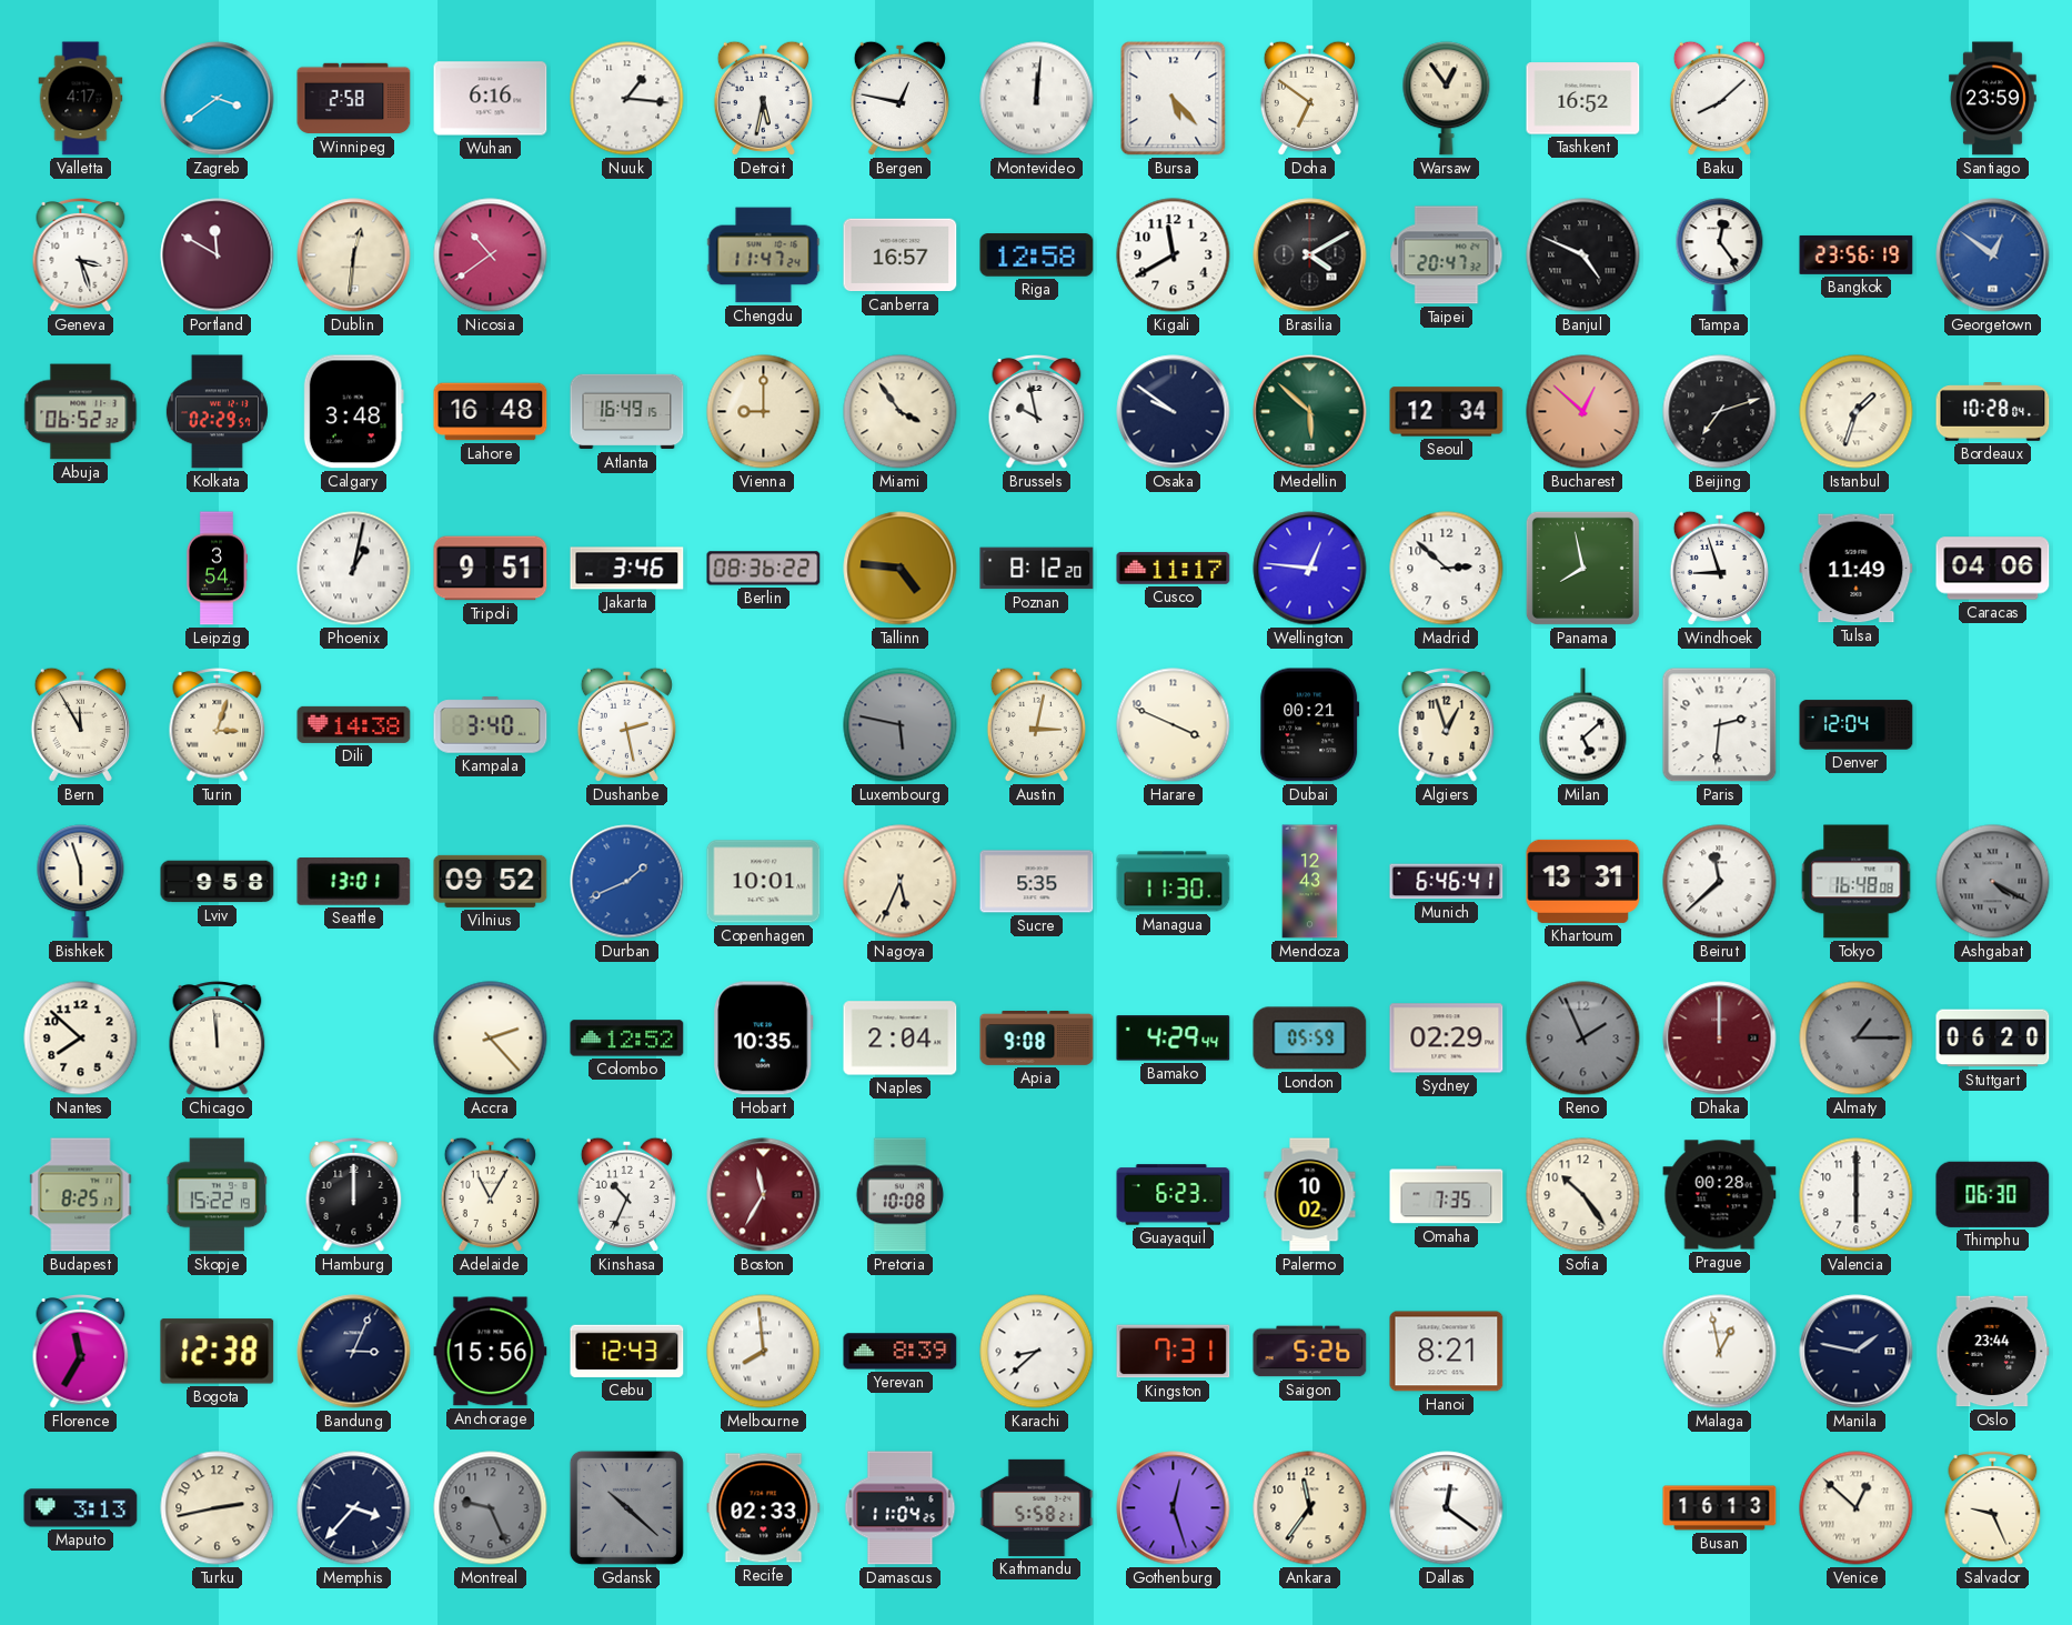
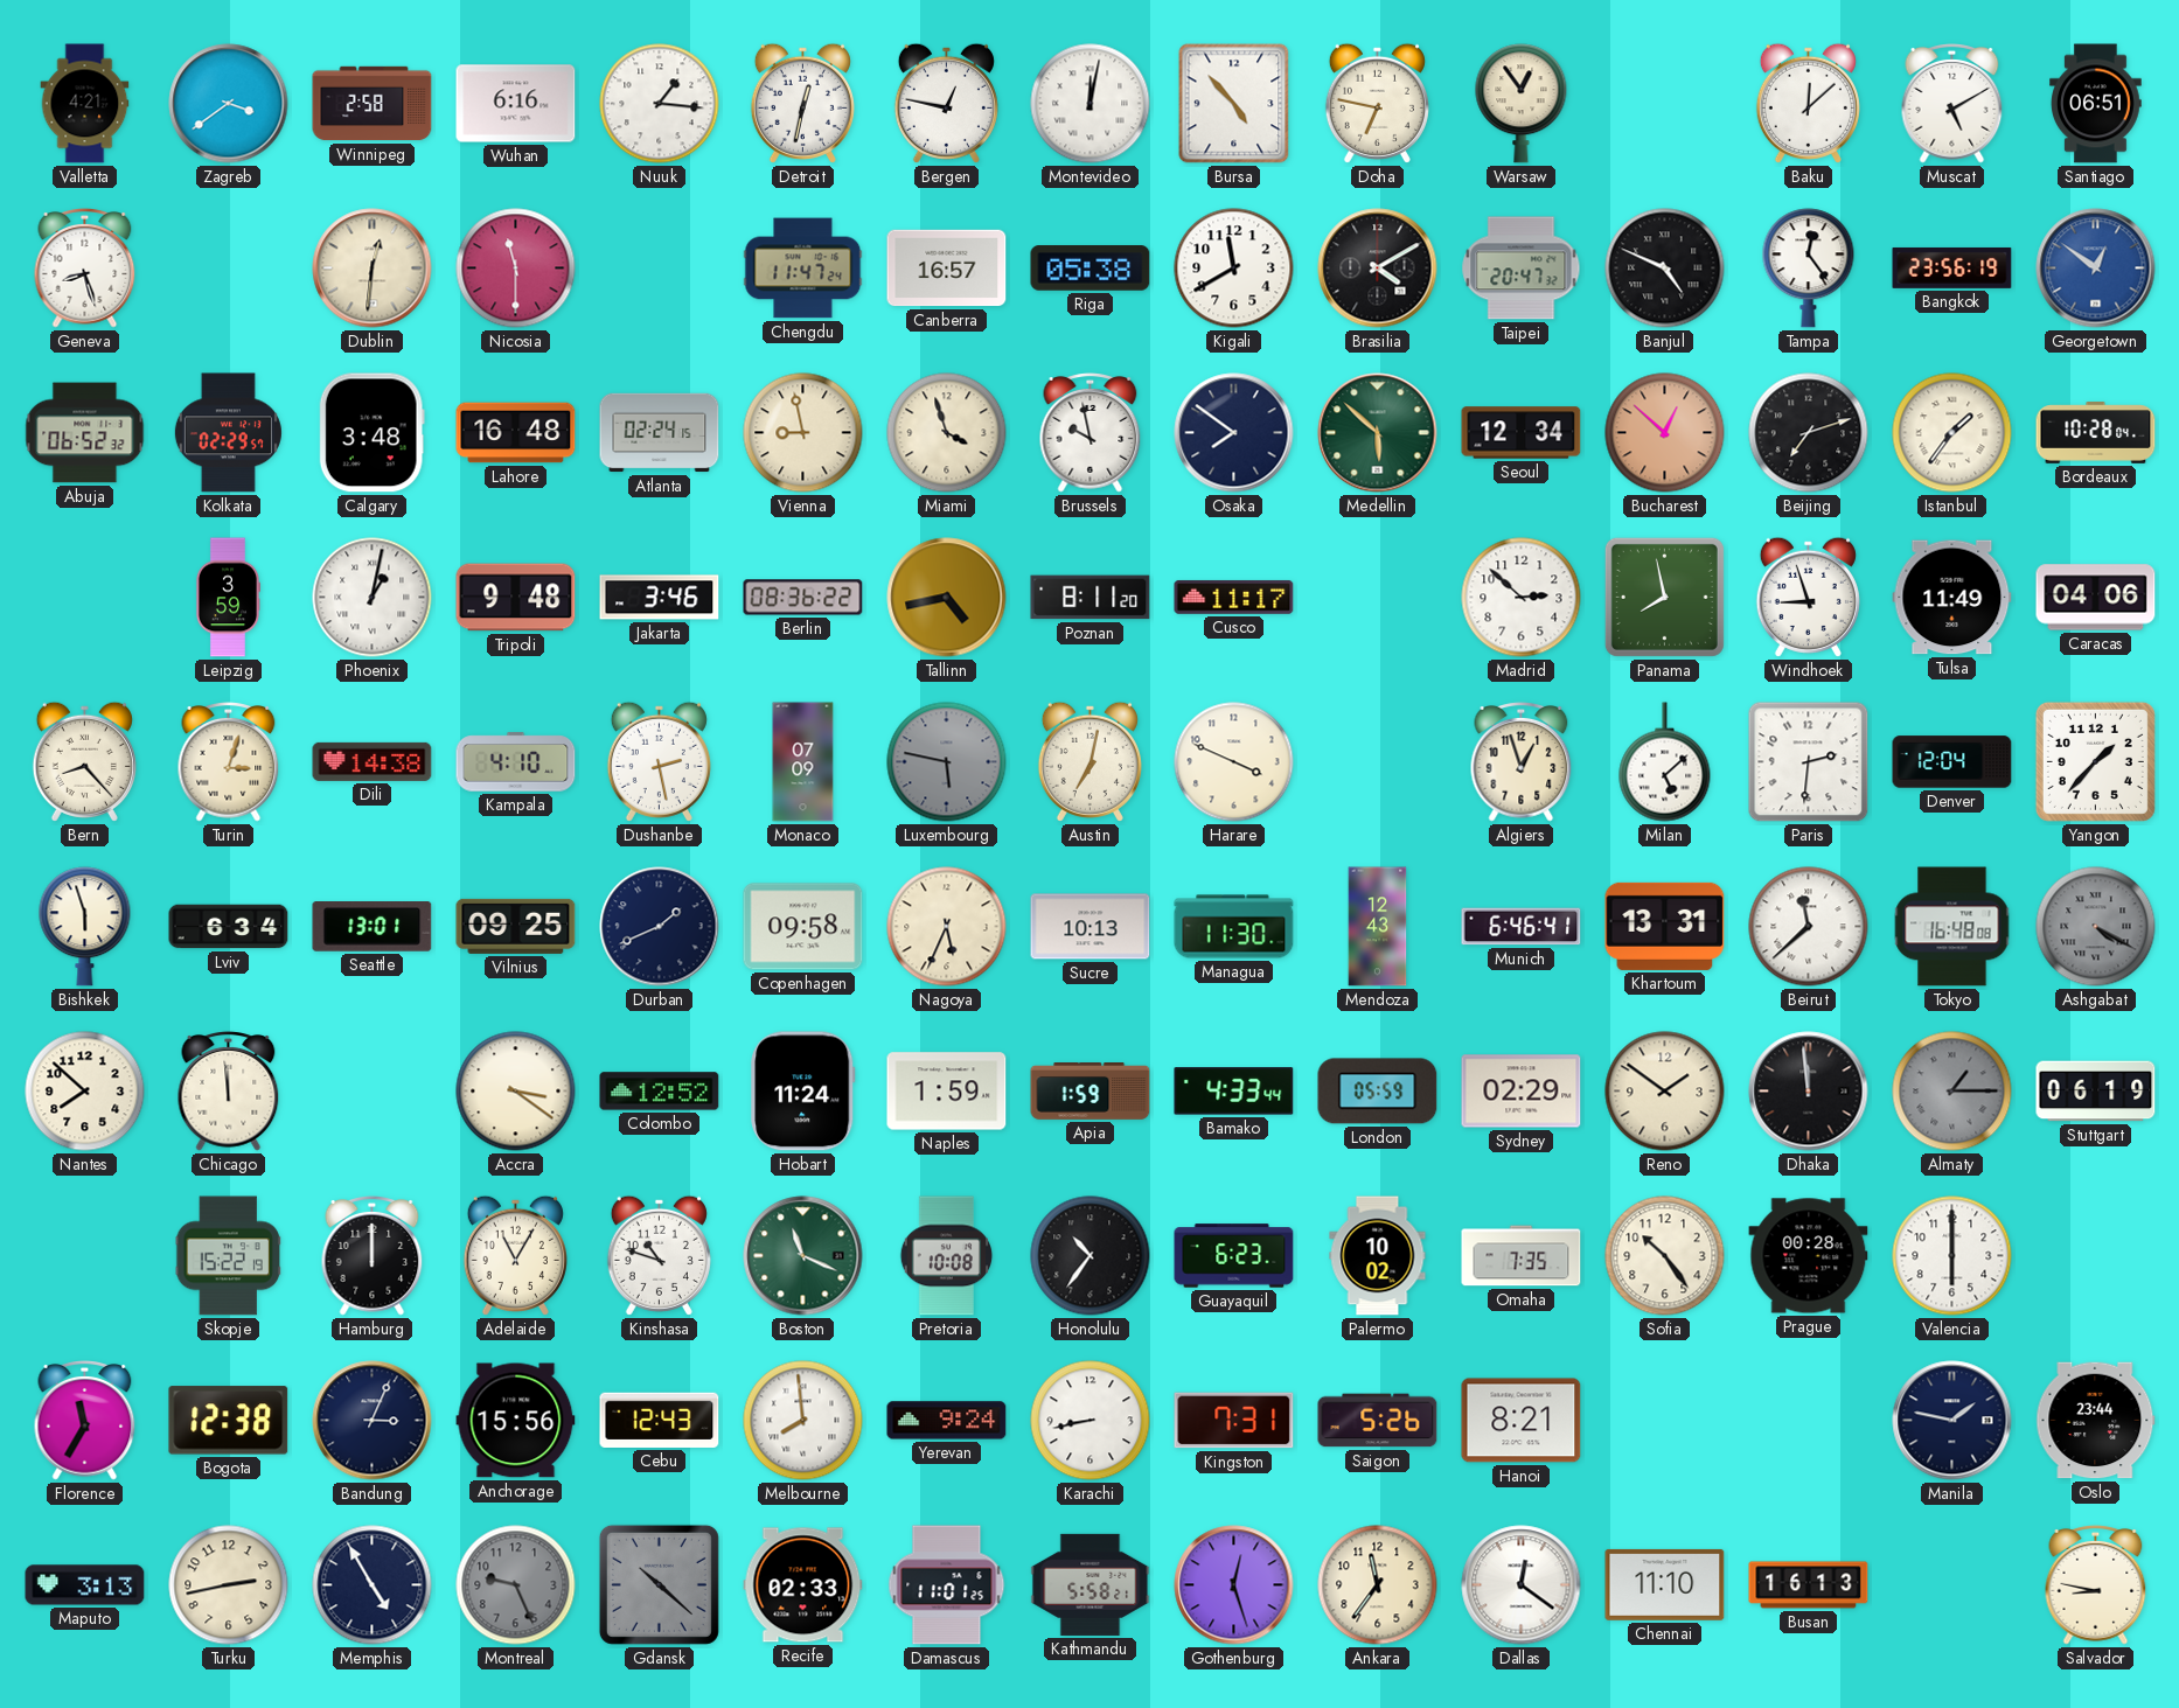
Valletta: 4:17 -> 4:21 (85, 104)
Detroit: 5:32 -> 12:32 (802, 103)
Montevideo: 12:01 -> 12:02 (1091, 104)
Bursa: 5:23 -> 4:53 (1234, 104)
Doha: 6:51 -> 6:47 (1377, 103)
Tashkent: 16:52 -> none (1583, 99)
Baku: 8:08 -> 12:08 (1808, 103)
Muscat: none -> 5:10 (1952, 104)
Santiago: 23:59 -> 06:51 (2096, 104)
Geneva: 3:27 -> 8:27 (85, 269)
Portland: 11:50 -> none (218, 255)
Nicosia: 10:39 -> 11:30 (516, 269)
Riga: 12:58 -> 05:38 (1091, 269)
Atlanta: 16:49 -> 02:24 (660, 433)
Vienna: 9:00 -> 8:58 (803, 433)
Miami: 3:54 -> 3:57 (947, 433)
Osaka: 9:51 -> 7:51 (1234, 433)
Istanbul: 1:33 -> 1:36 (1952, 433)
Leipzig: 3:54 -> 3:59 (228, 598)
Tripoli: 9:51 -> 9:48 (516, 598)
Tallinn: 4:46 -> 4:43 (947, 598)
Poznan: 8:12 -> 8:11 (1091, 598)
Wellington: 12:46 -> none (1310, 569)
Bern: 11:55 -> 8:23 (84, 761)
Kampala: 3:40 -> 4:10 (516, 762)
Monaco: none -> 07:09 (803, 762)
Austin: 3:02 -> 7:02 (1089, 761)
Dubai: 00:21 -> none (1310, 725)
Yangon: none -> 1:37 (2095, 761)
Lviv: 9:58 -> 6:34 (229, 927)
Vilnius: 09:52 -> 09:25 (516, 926)
Durban dial: blue -> navy (660, 927)
Copenhagen: 10:01 -> 09:58 (803, 927)
Sucre: 5:35 -> 10:13 (1091, 927)
Accra: 2:23 -> 3:21 (516, 1092)
Hobart: 10:35 -> 11:24 (803, 1092)
Naples: 2:04 -> 1:59 (947, 1092)
Apia: 9:08 -> 1:59 (1091, 1092)
Bamako: 4:29 -> 4:33 (1234, 1092)
Reno: 1:56 -> 1:51 (1665, 1092)
Reno dial: grey -> cream (1665, 1092)
Dhaka: 12:00 -> 11:59 (1809, 1092)
Dhaka dial: burgundy -> black (1809, 1092)
Stuttgart: 06:20 -> 06:19 (2096, 1092)
Budapest: 8:25 -> none (81, 1195)
Kinshasa: 10:34 -> 10:48 (659, 1255)
Boston: 11:35 -> 11:19 (803, 1256)
Boston dial: burgundy -> green (803, 1256)
Honolulu: none -> 10:36 (1091, 1256)
Thimphu: 06:30 -> none (1993, 1194)
Yerevan: 8:39 -> 9:24 (947, 1421)
Karachi: 8:38 -> 8:43 (1091, 1421)
Malaga: 12:58 -> none (1720, 1352)
Memphis: 3:37 -> 4:55 (373, 1585)
Damascus: 11:04 -> 11:01 (947, 1585)
Chennai: none -> 11:10 (1665, 1584)
Venice: 12:52 -> none (1857, 1508)
Salvador: 9:26 -> 8:47 (2096, 1585)
